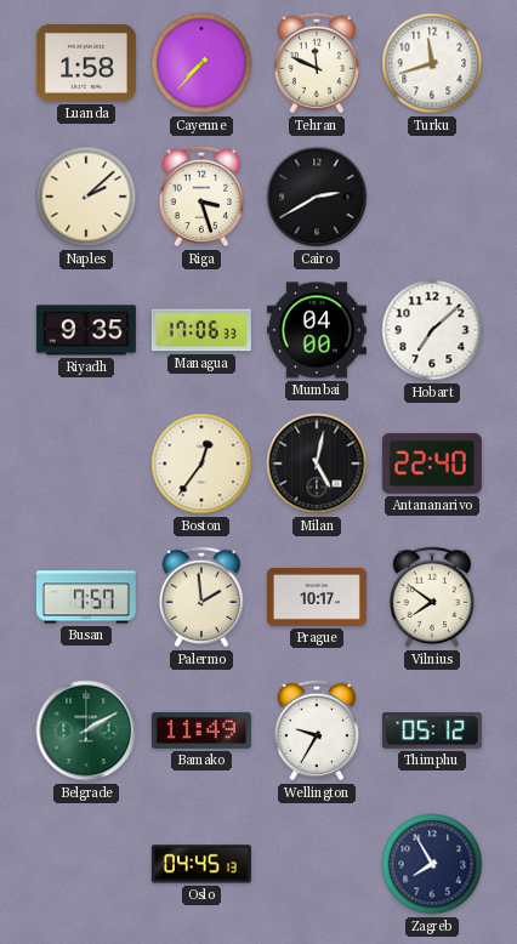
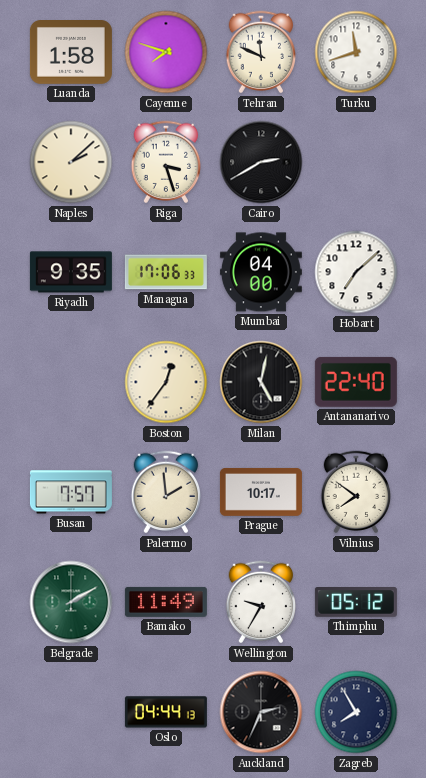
Cayenne: 7:37 -> 7:48 (166, 52)
Oslo: 04:45 -> 04:44 (166, 712)
Auckland: none -> 2:34 (261, 712)
